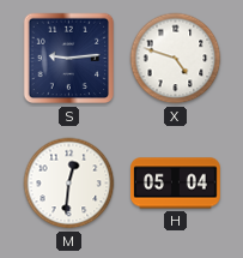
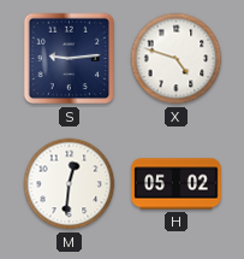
H: 05:04 -> 05:02 (177, 184)
